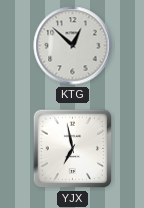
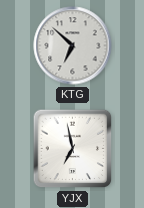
KTG: 12:52 -> 6:52 (73, 46)
